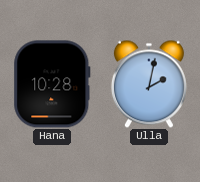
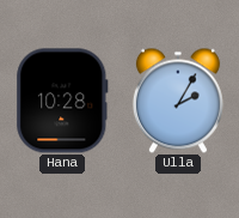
Ulla: 2:02 -> 2:05 (178, 101)
